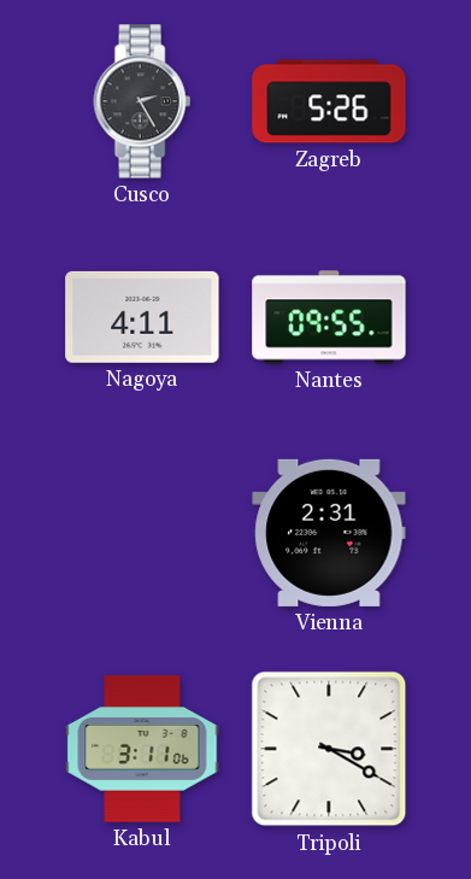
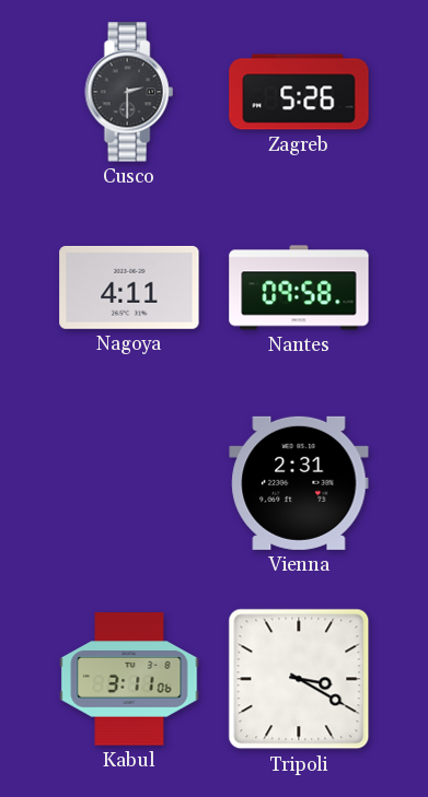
Cusco: 2:25 -> 2:30 (129, 92)
Nantes: 09:55 -> 09:58 (299, 288)
